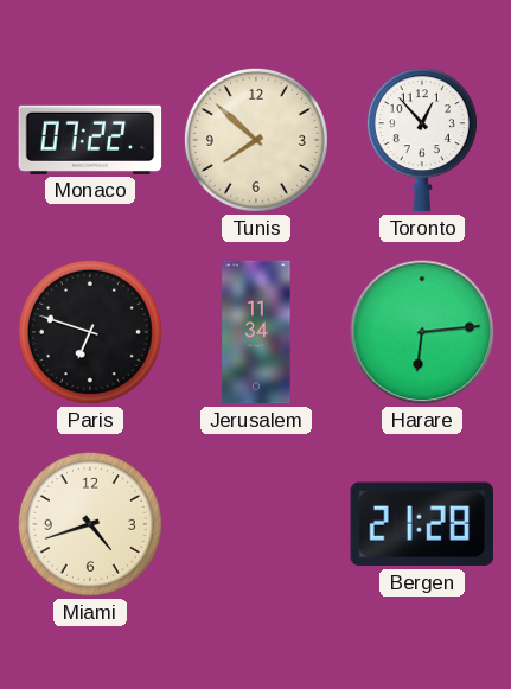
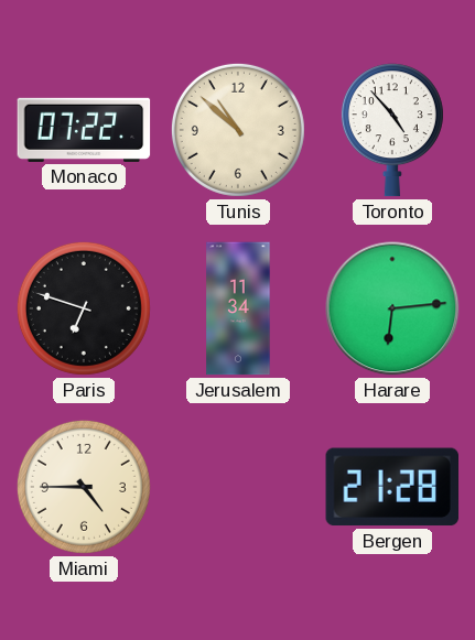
Tunis: 7:52 -> 10:52 (238, 130)
Toronto: 12:53 -> 4:53 (392, 130)
Miami: 4:42 -> 4:45 (84, 487)
